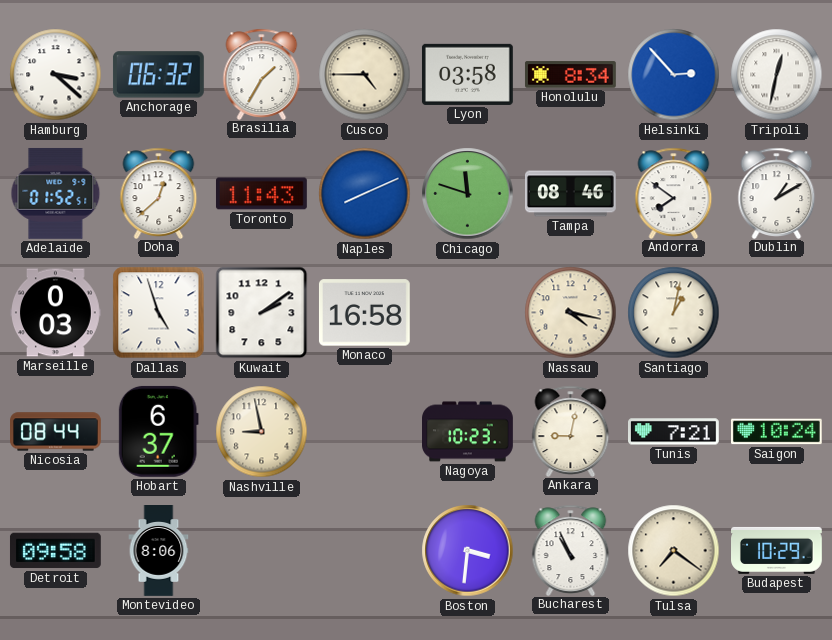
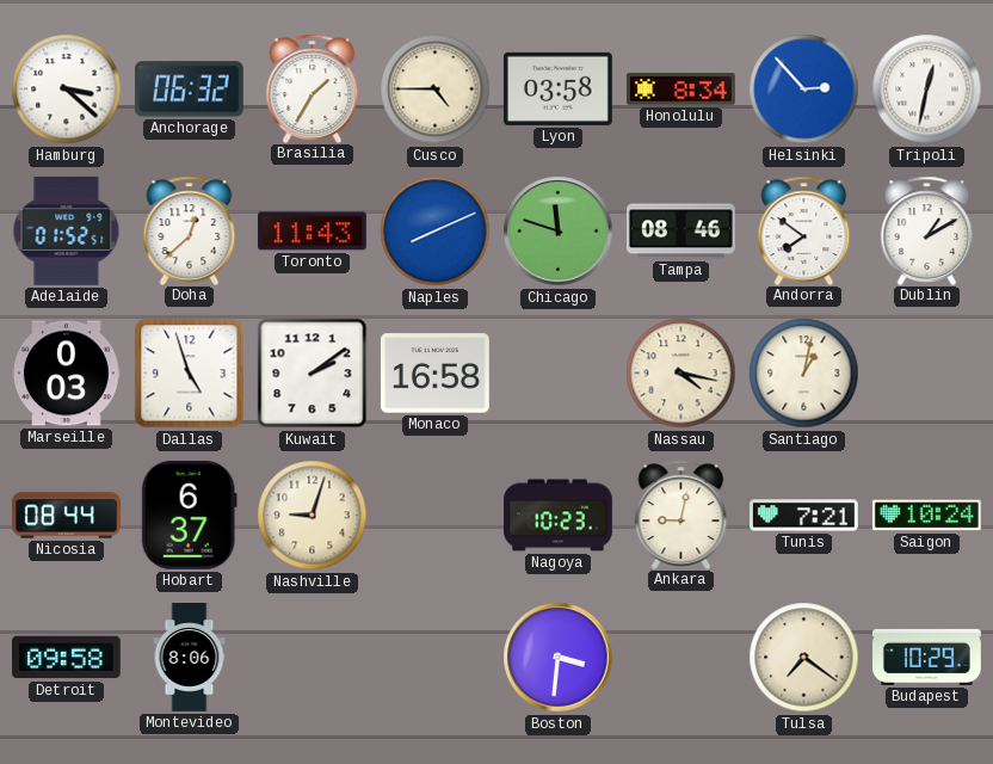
Nashville: 8:58 -> 9:03 (313, 516)
Bucharest: 10:56 -> none (571, 550)
